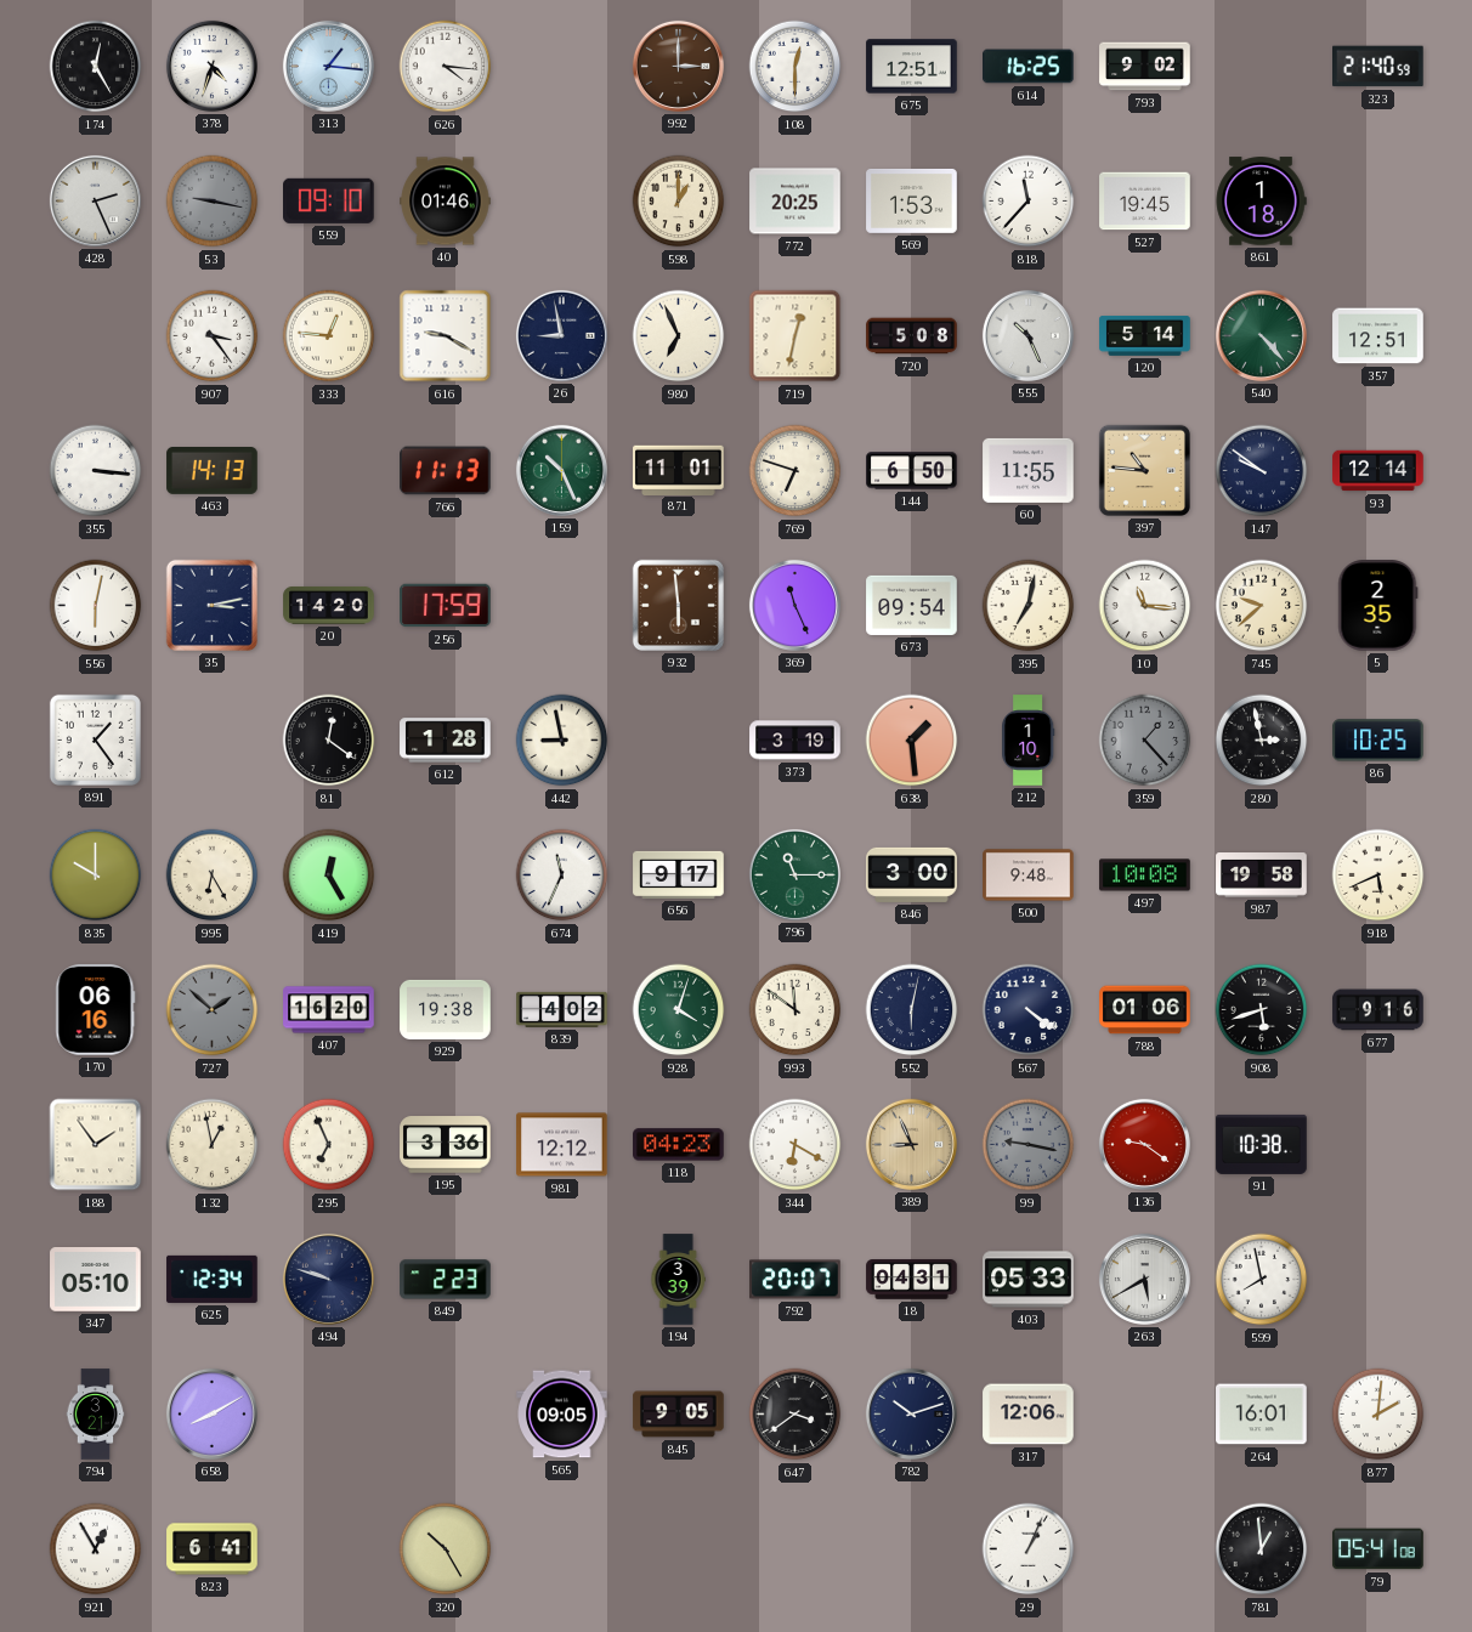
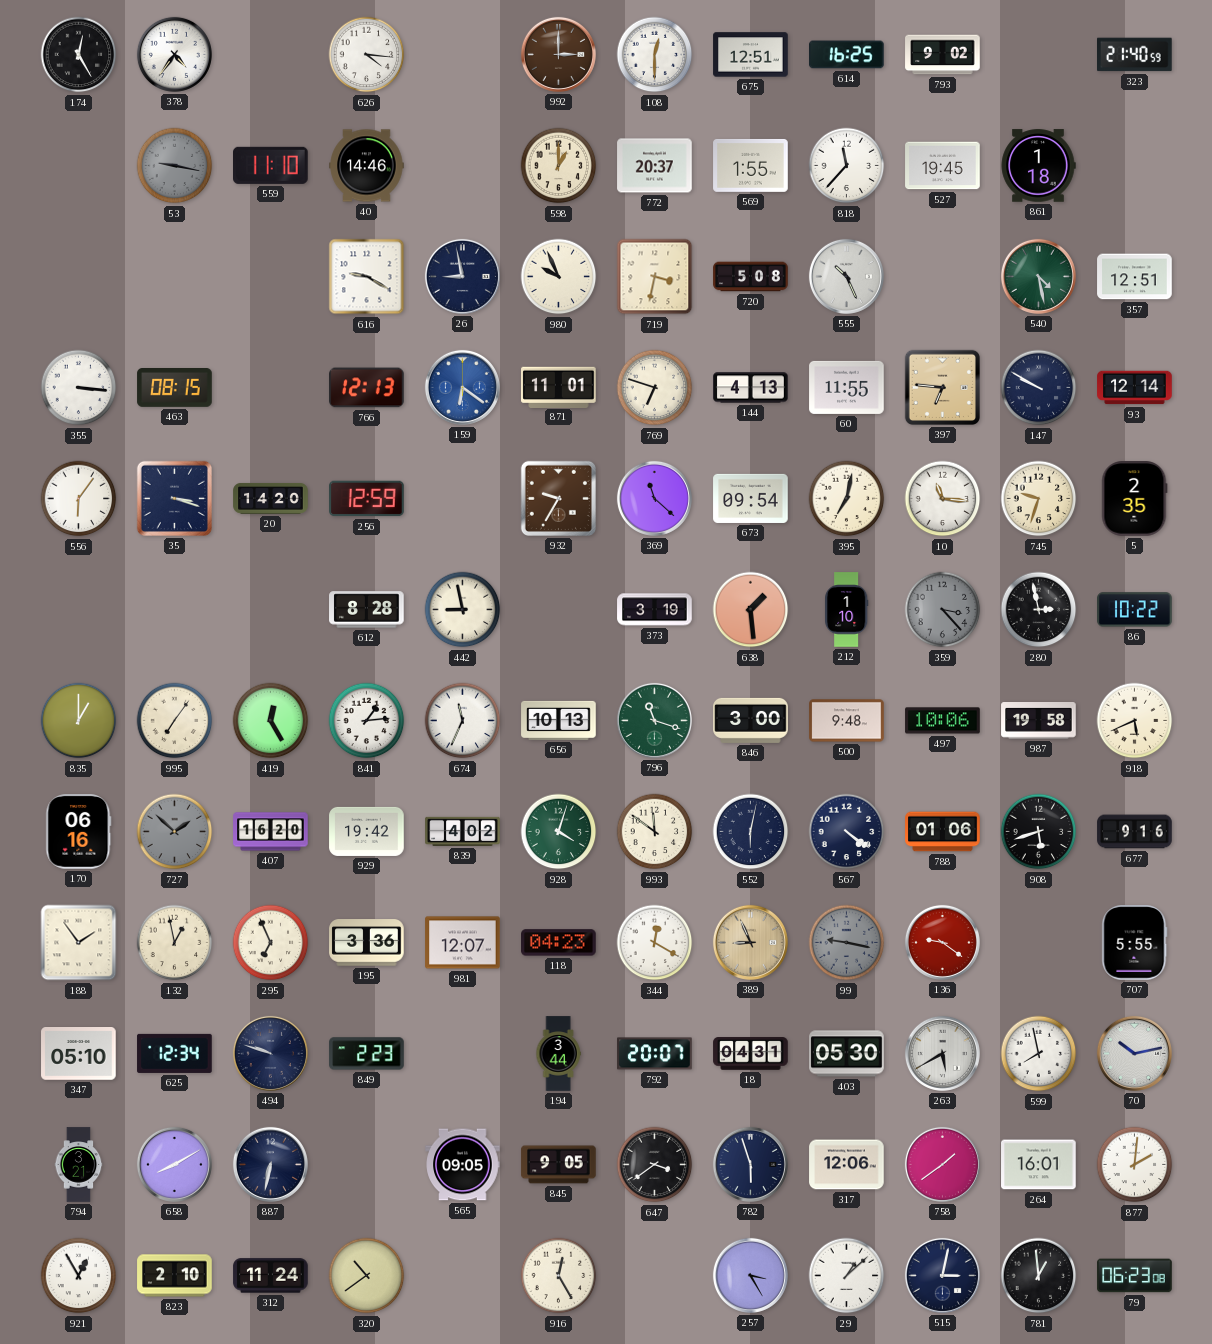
378: 4:33 -> 4:36 (174, 54)
313: 1:16 -> none (328, 66)
428: 2:26 -> none (95, 200)
559: 09:10 -> 11:10 (271, 165)
40: 01:46 -> 14:46 (367, 166)
772: 20:25 -> 20:37 (655, 166)
569: 1:53 -> 1:55 (751, 166)
907: 3:24 -> none (213, 336)
333: 12:46 -> none (329, 336)
980: 6:56 -> 9:56 (559, 277)
719: 12:32 -> 3:32 (655, 277)
120: 5:14 -> none (1145, 336)
540: 4:23 -> 4:28 (1038, 276)
463: 14:13 -> 08:15 (175, 388)
766: 11:13 -> 12:13 (367, 388)
159: 10:26 -> 6:21 (462, 387)
159 dial: green -> blue (462, 387)
144: 6:50 -> 4:13 (751, 388)
397: 10:46 -> 6:46 (942, 387)
147: 9:51 -> 9:50 (1039, 388)
556: 6:02 -> 6:06 (79, 499)
35: 3:13 -> 3:18 (174, 498)
256: 17:59 -> 12:59 (367, 499)
932: 5:59 -> 9:35 (558, 498)
369: 11:26 -> 11:22 (654, 498)
745: 9:38 -> 9:33 (1039, 499)
891: 1:24 -> none (95, 739)
81: 12:21 -> none (329, 741)
612: 1:28 -> 8:28 (367, 610)
359: 1:23 -> 3:23 (943, 610)
86: 10:25 -> 10:22 (1135, 610)
835: 10:00 -> 1:00 (79, 721)
995: 6:25 -> 7:06 (175, 721)
841: none -> 1:14 (367, 721)
656: 9:17 -> 10:13 (559, 720)
796: 11:15 -> 11:18 (654, 720)
497: 10:08 -> 10:06 (943, 721)
929: 19:38 -> 19:42 (367, 831)
981: 12:12 -> 12:07 (463, 943)
344: 6:20 -> 12:20 (655, 943)
91: 10:38 -> none (1262, 1144)
707: none -> 5:55 (1135, 943)
194: 3:39 -> 3:44 (558, 1054)
403: 05:33 -> 05:30 (847, 1054)
70: none -> 10:13 (1134, 1053)
887: none -> 6:32 (270, 1164)
782: 10:12 -> 5:57 (750, 1164)
758: none -> 1:39 (942, 1164)
823: 6:41 -> 2:10 (175, 1276)
312: none -> 11:24 (271, 1276)
320: 10:25 -> 10:39 (367, 1276)
916: none -> 12:25 (559, 1276)
257: none -> 3:25 (750, 1275)
29: 1:04 -> 1:08 (847, 1276)
515: none -> 3:02 (942, 1275)
79: 05:41 -> 06:23 (1135, 1276)
